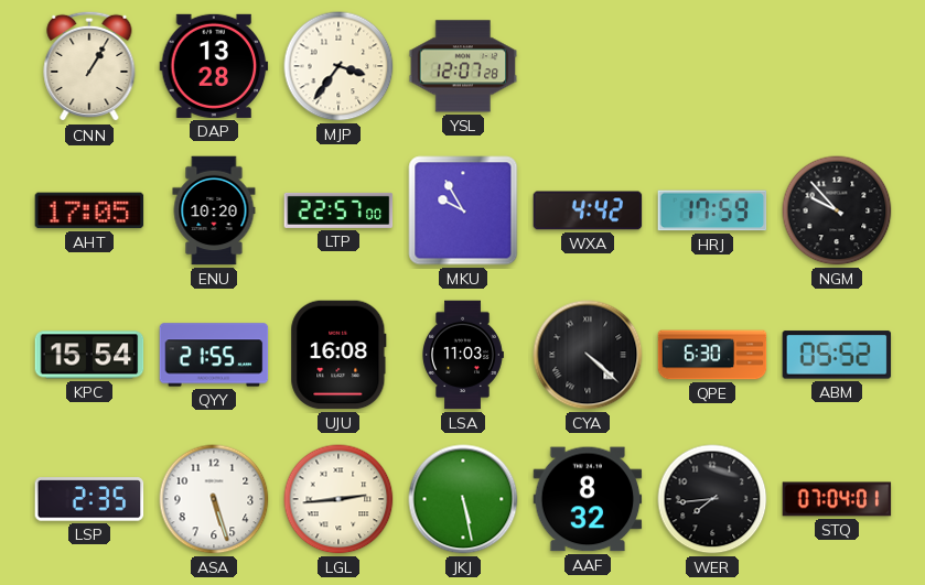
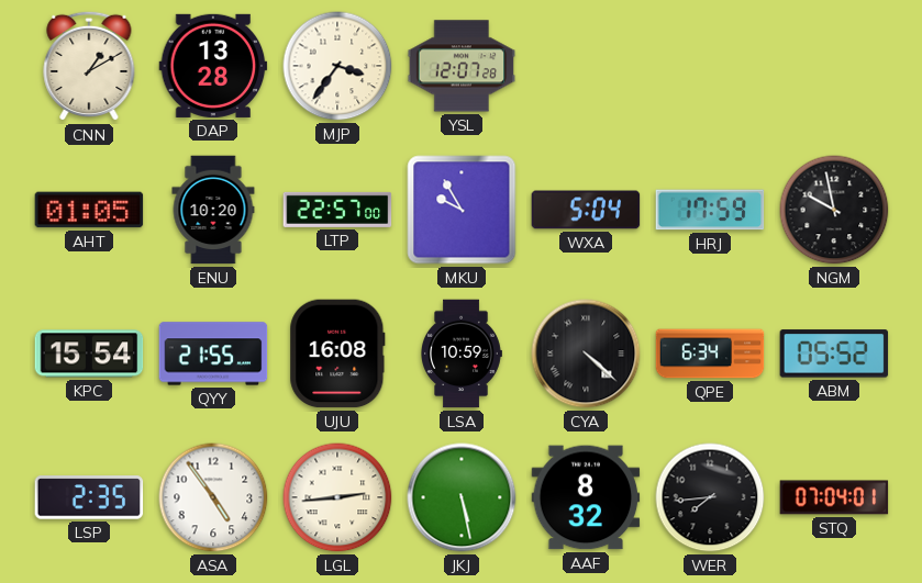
CNN: 1:05 -> 1:10 (89, 66)
AHT: 17:05 -> 01:05 (89, 210)
WXA: 4:42 -> 5:04 (586, 210)
NGM: 9:53 -> 9:58 (834, 210)
LSA: 11:03 -> 10:59 (462, 354)
QPE: 6:30 -> 6:34 (710, 354)
ASA: 5:27 -> 4:54 (213, 497)
